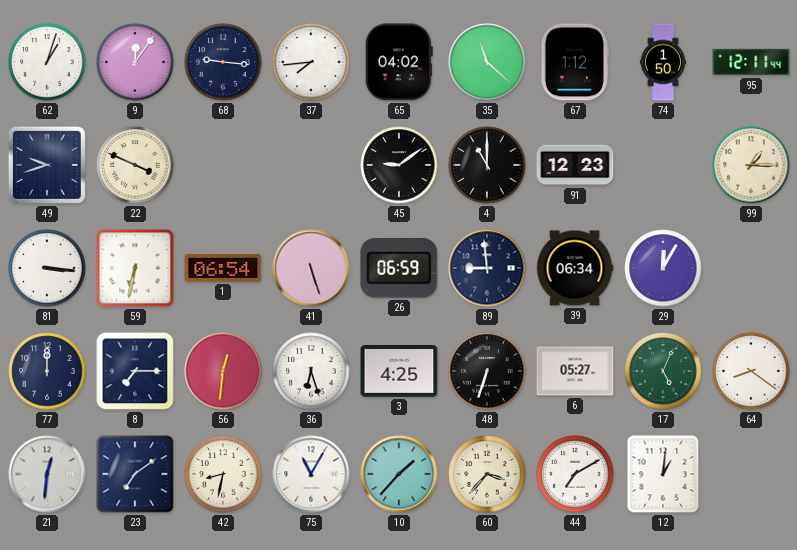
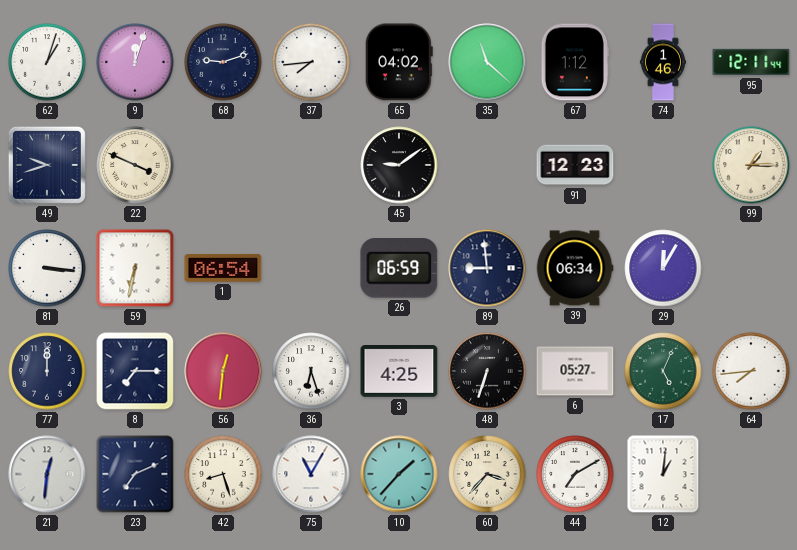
9: 12:06 -> 12:03 (135, 62)
68: 9:16 -> 9:12 (223, 62)
74: 1:50 -> 1:46 (663, 62)
4: 11:00 -> none (487, 165)
41: 5:27 -> none (311, 268)
64: 8:21 -> 7:44 (751, 371)
23: 7:09 -> 7:11 (135, 474)
42: 8:32 -> 8:27 (223, 474)
